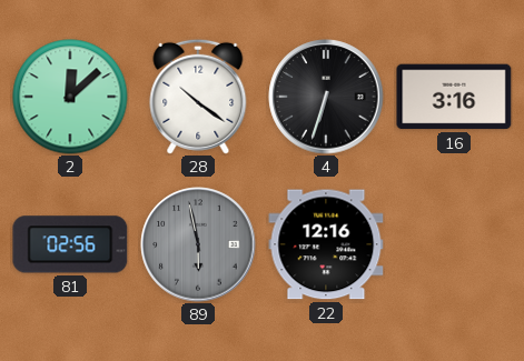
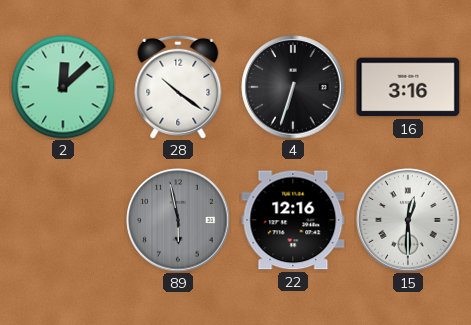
81: 02:56 -> none (70, 244)
15: none -> 12:30 (408, 220)
